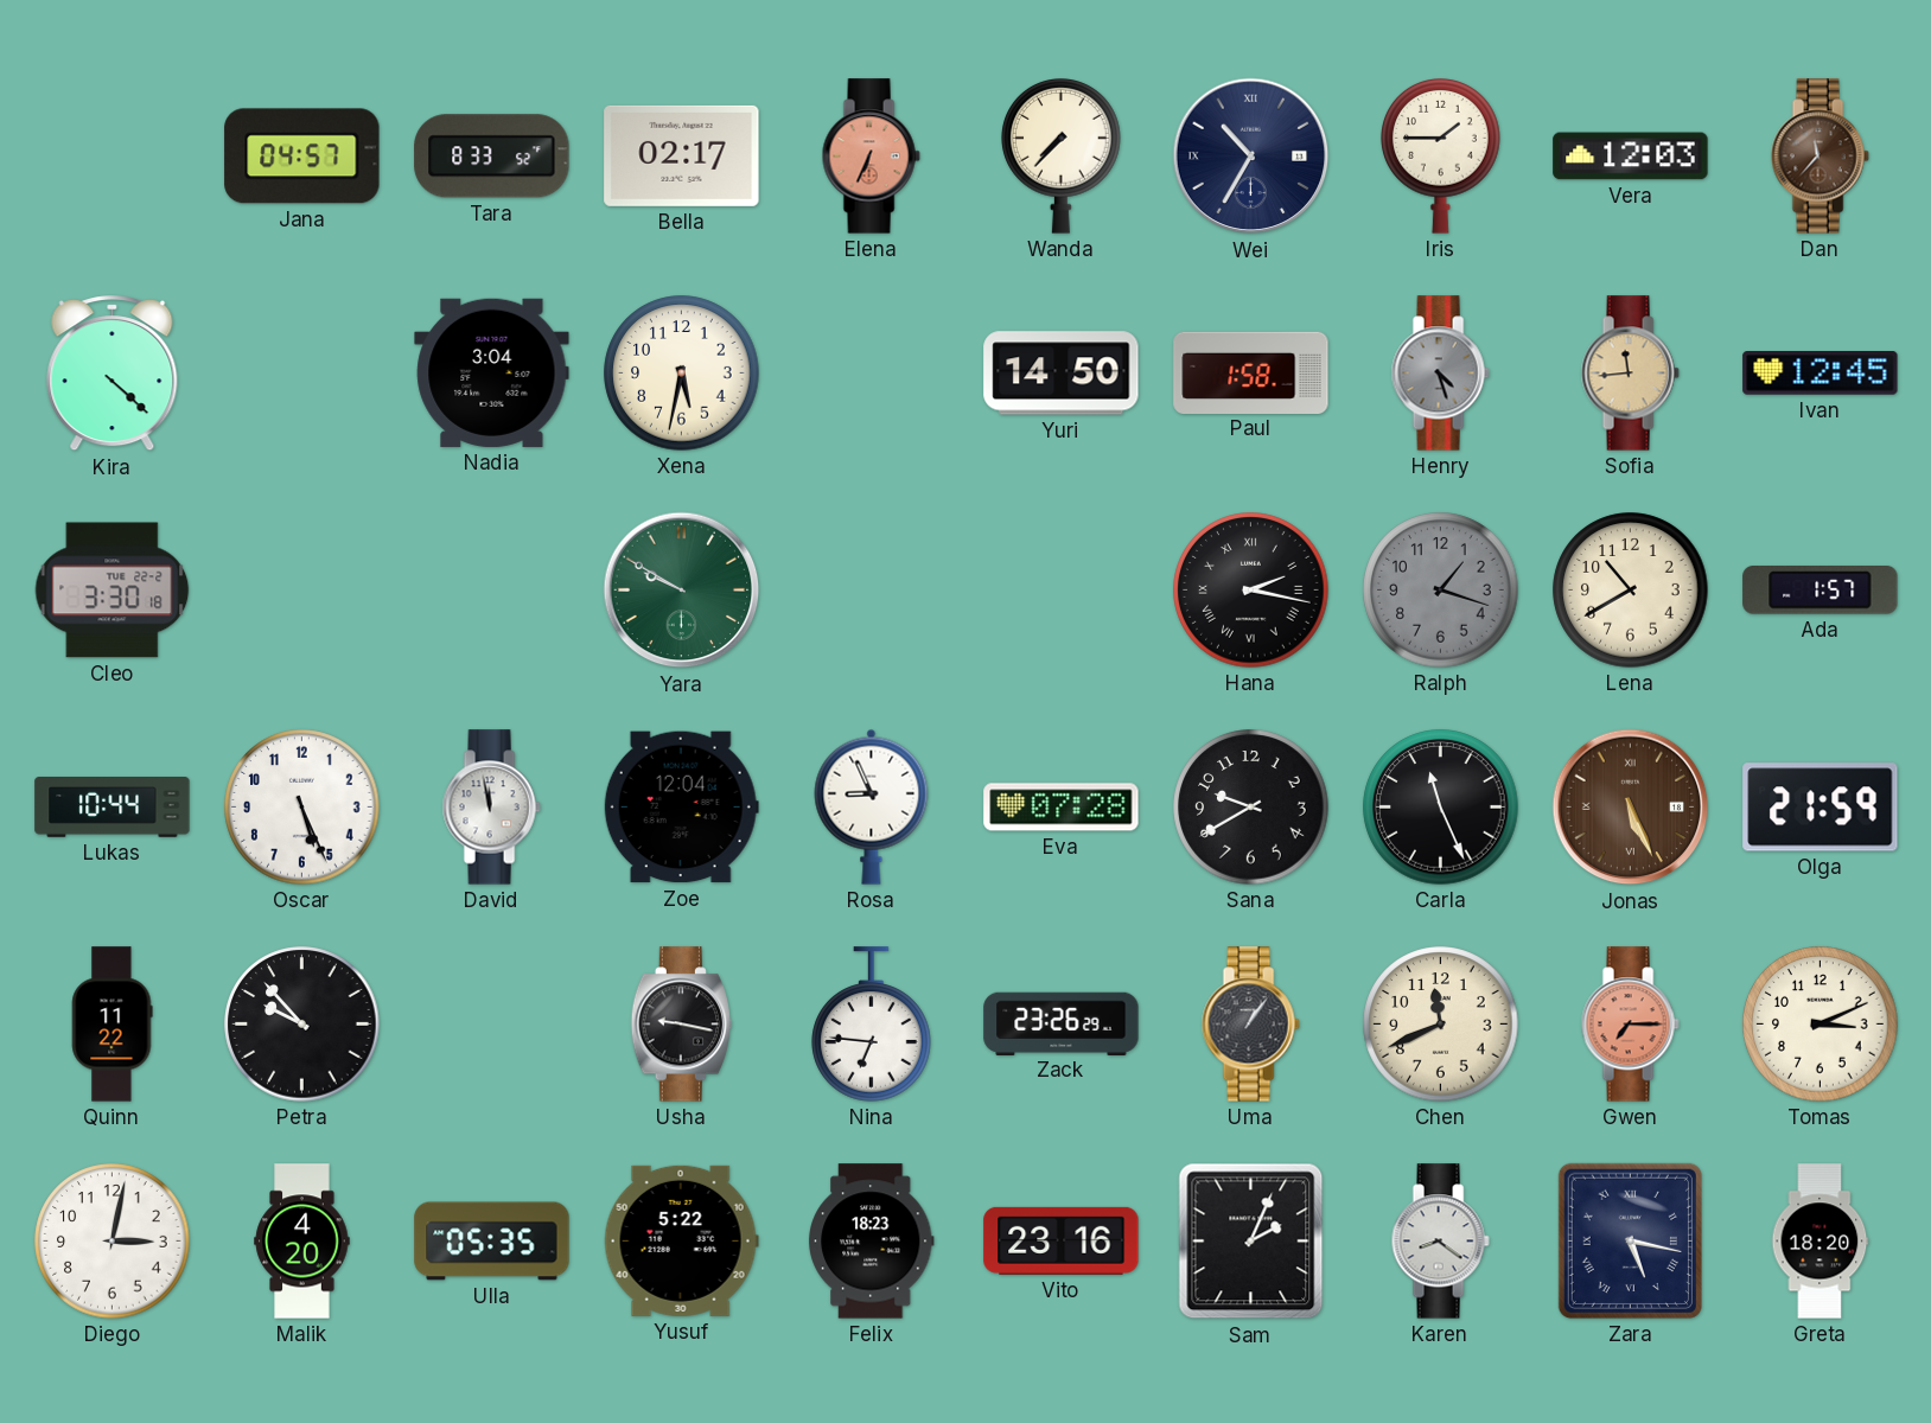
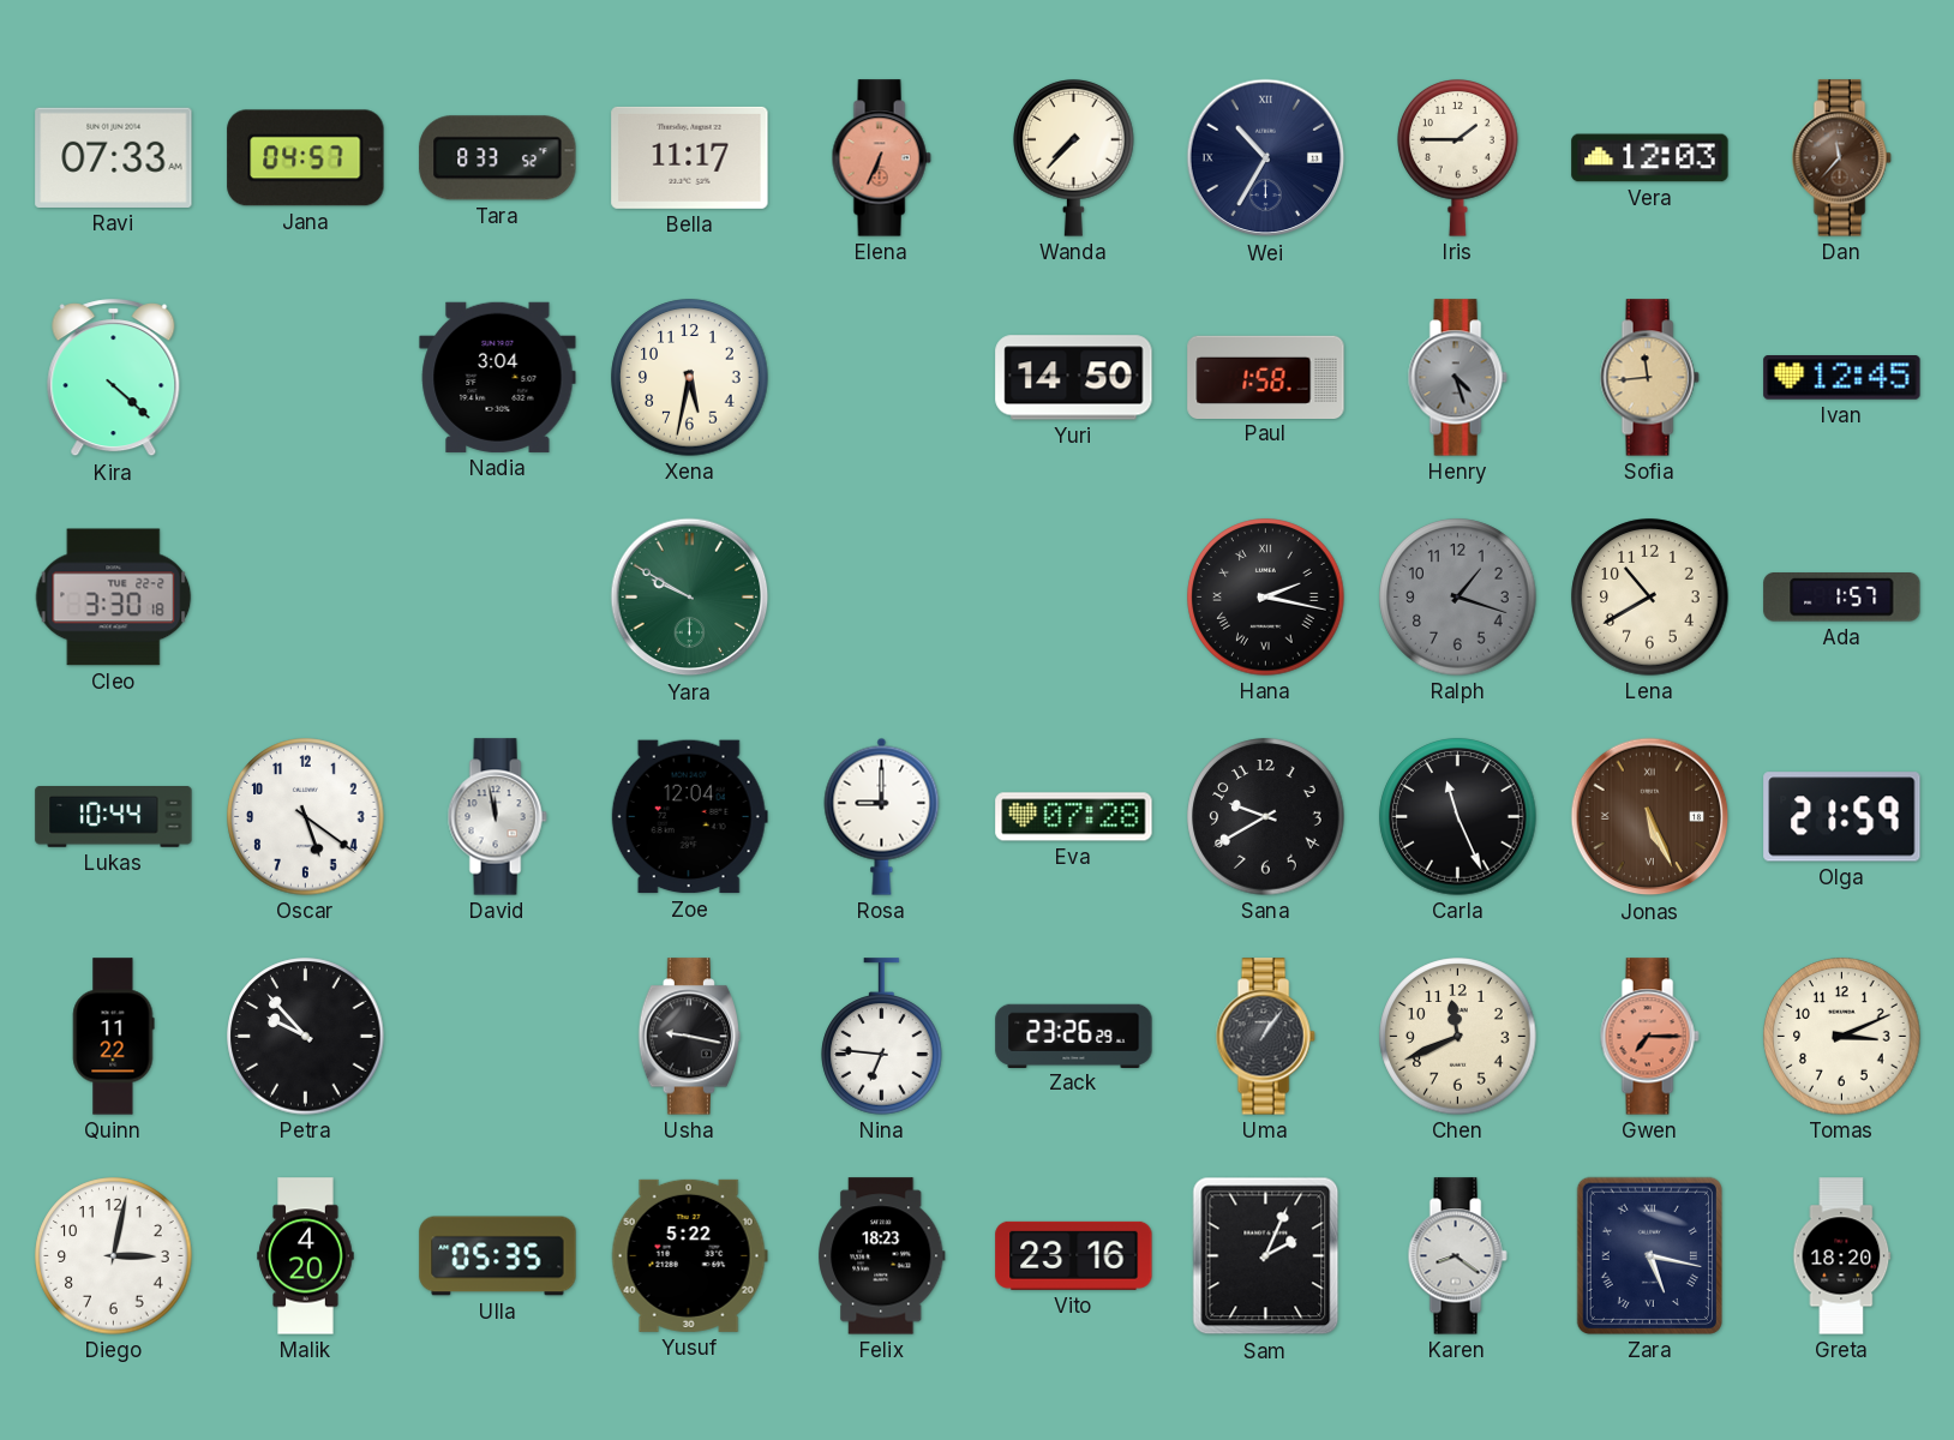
Ravi: none -> 07:33 (114, 157)
Bella: 02:17 -> 11:17 (690, 157)
Oscar: 5:26 -> 5:21 (306, 817)
Rosa: 8:56 -> 9:00 (882, 816)
